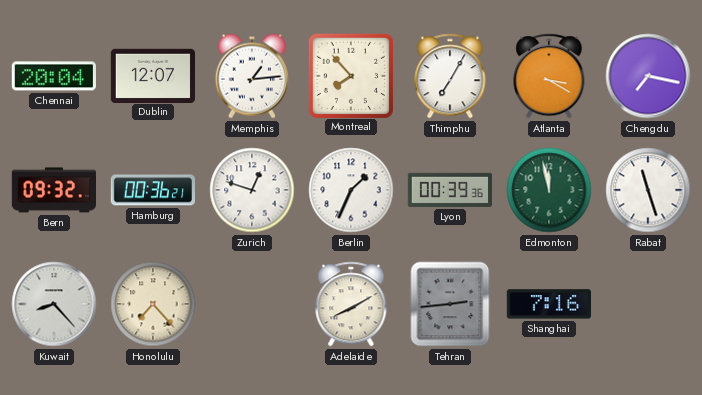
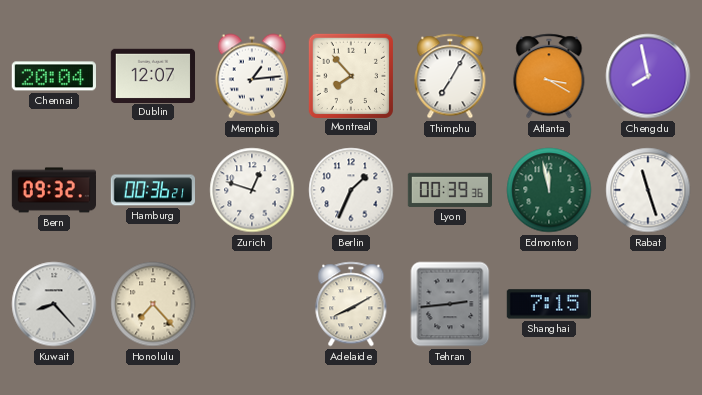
Chengdu: 7:17 -> 7:58 (648, 76)
Shanghai: 7:16 -> 7:15 (548, 304)
